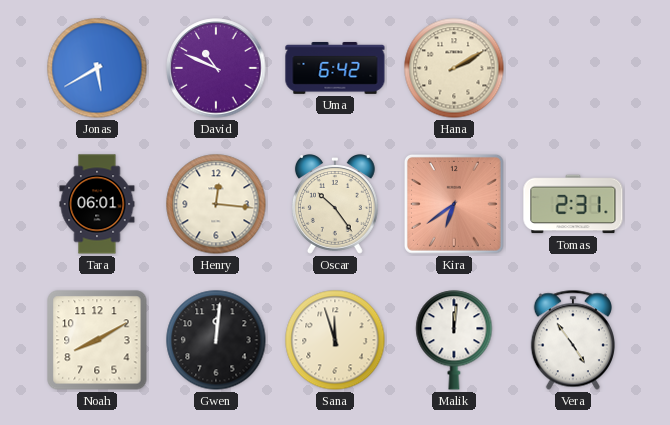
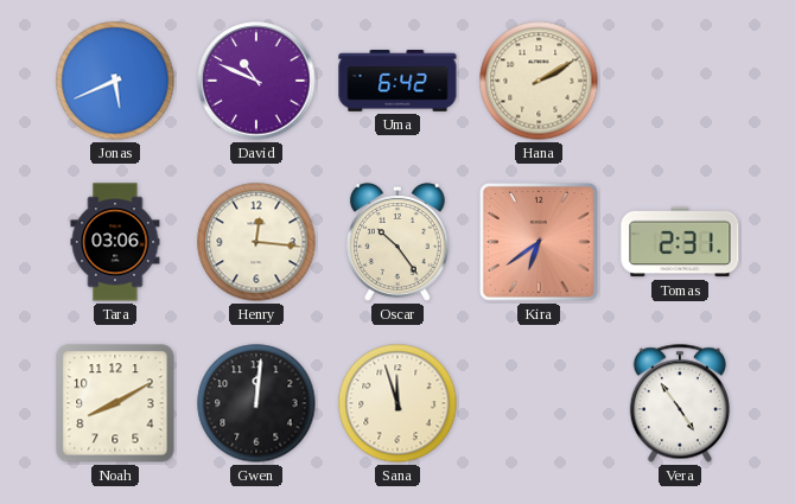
Jonas: 5:40 -> 5:41 (115, 81)
Tara: 06:01 -> 03:06 (115, 242)
Malik: 12:01 -> none (454, 340)
